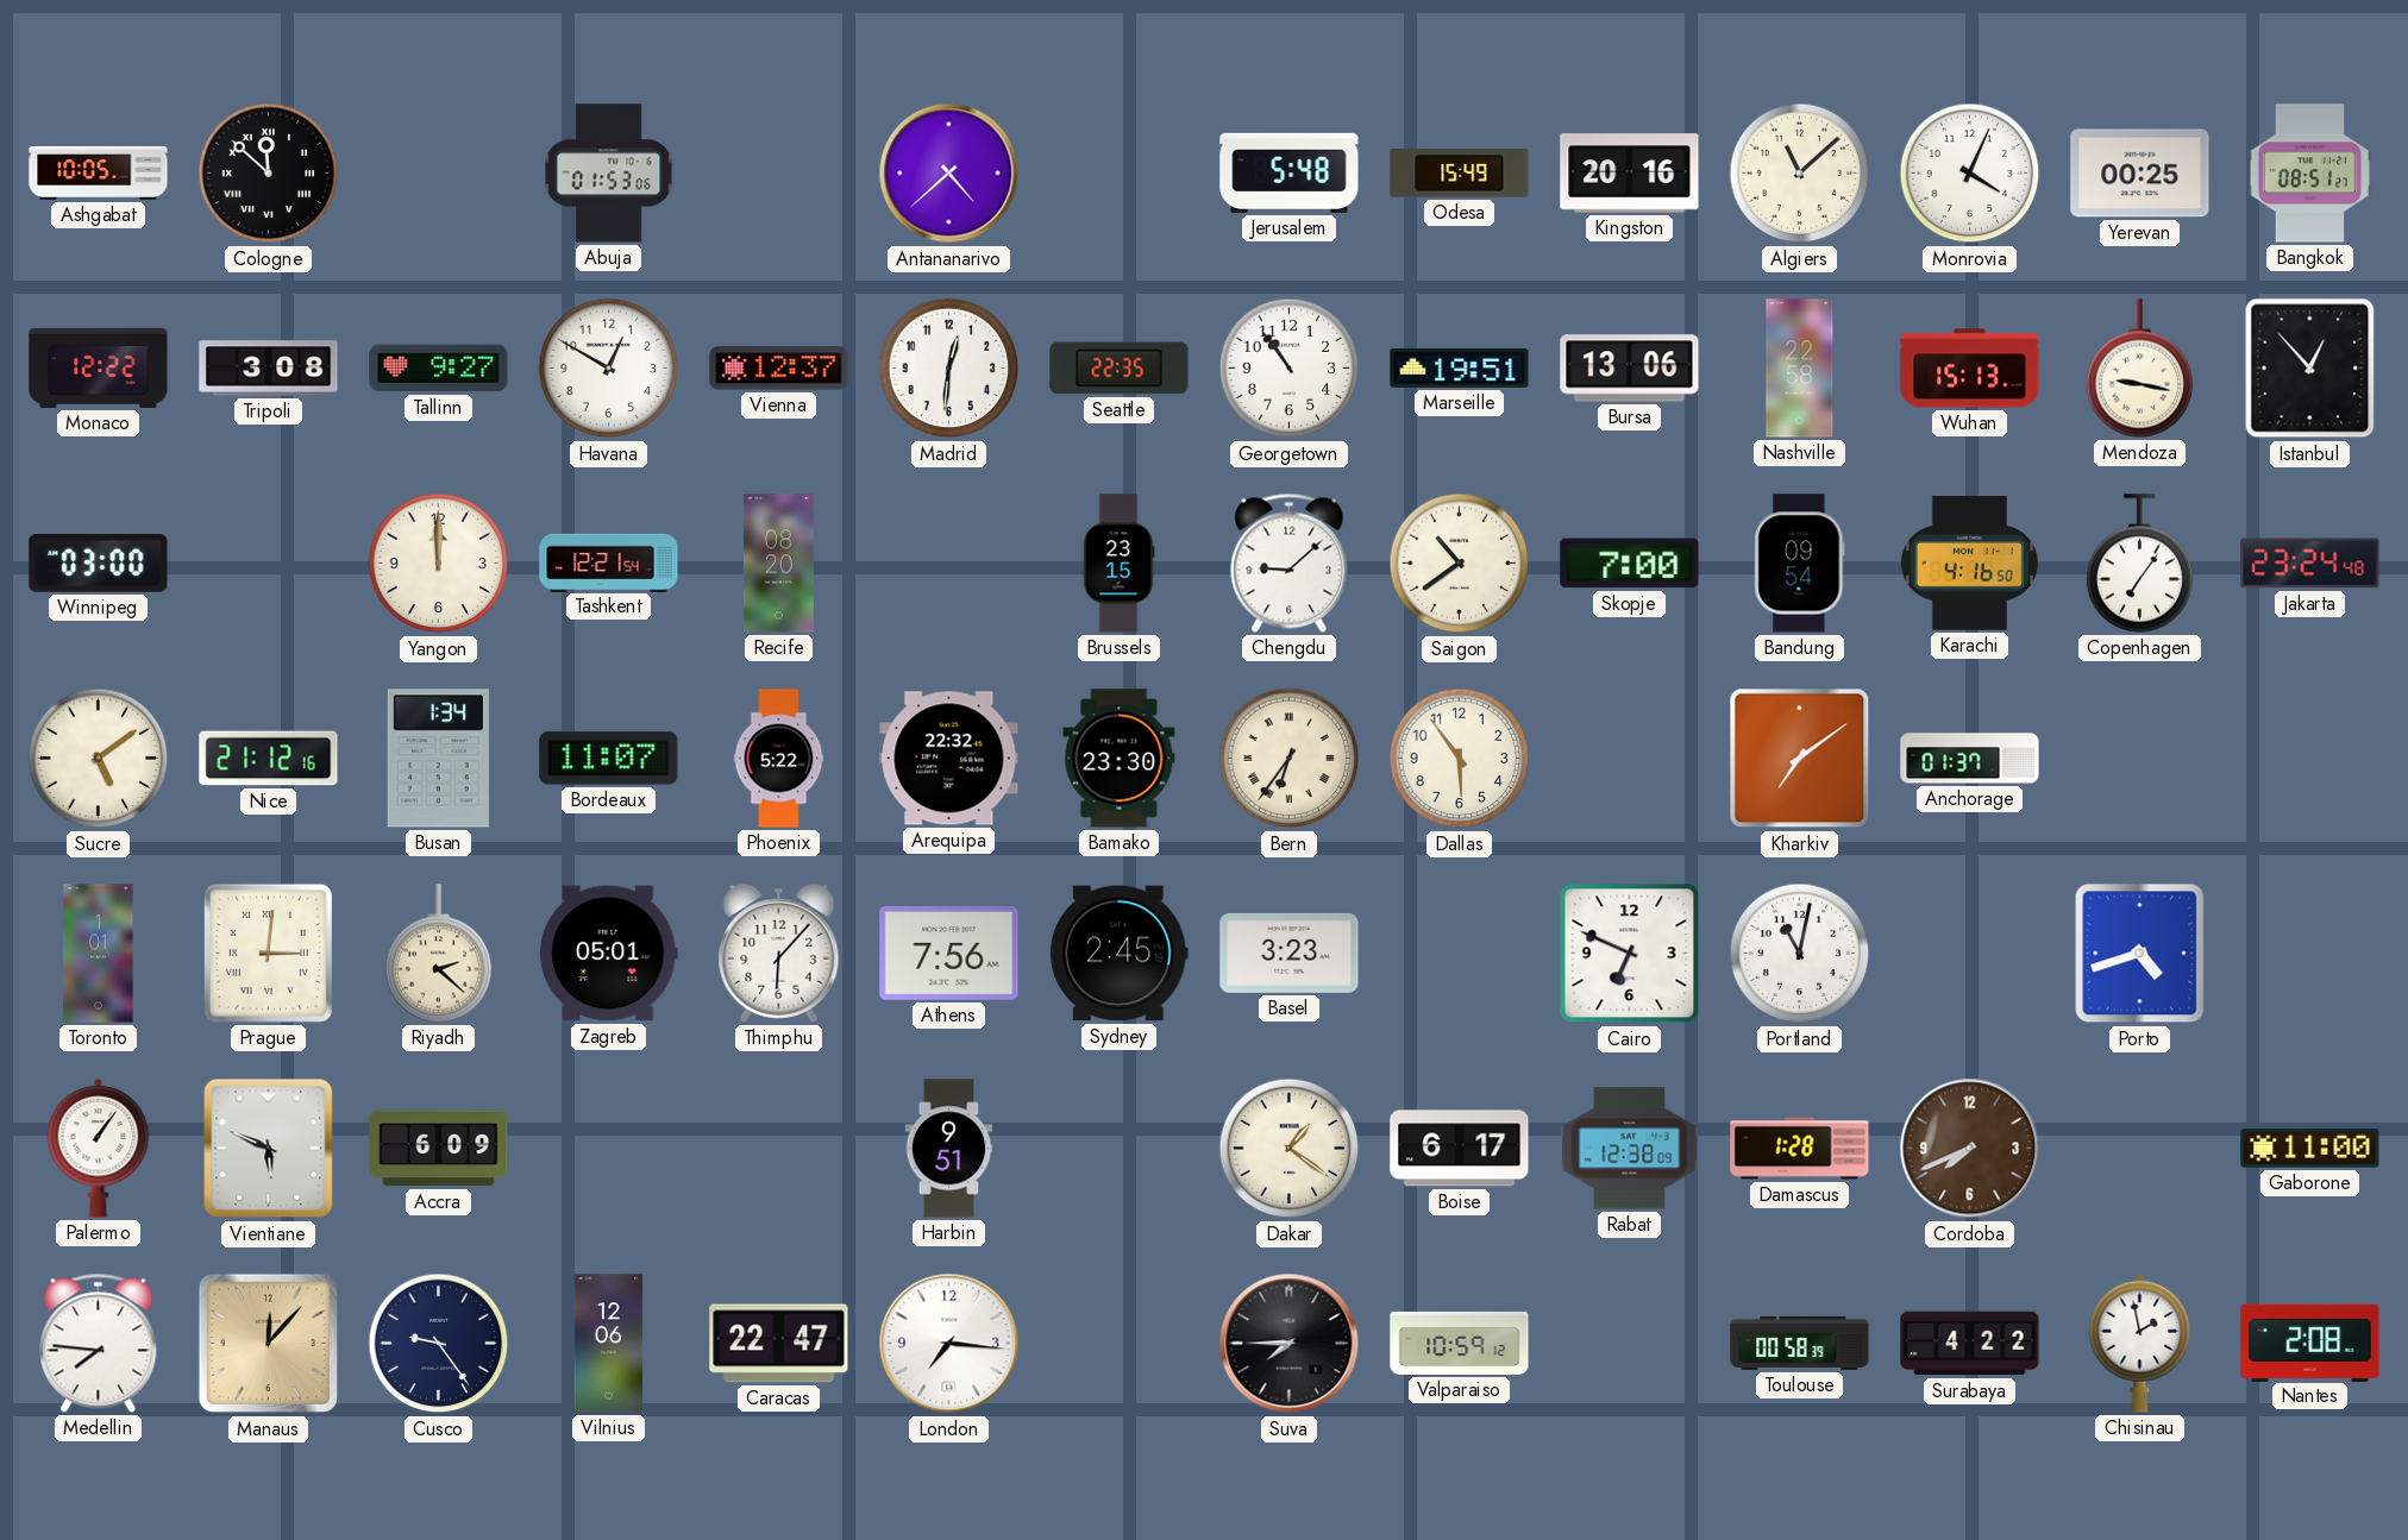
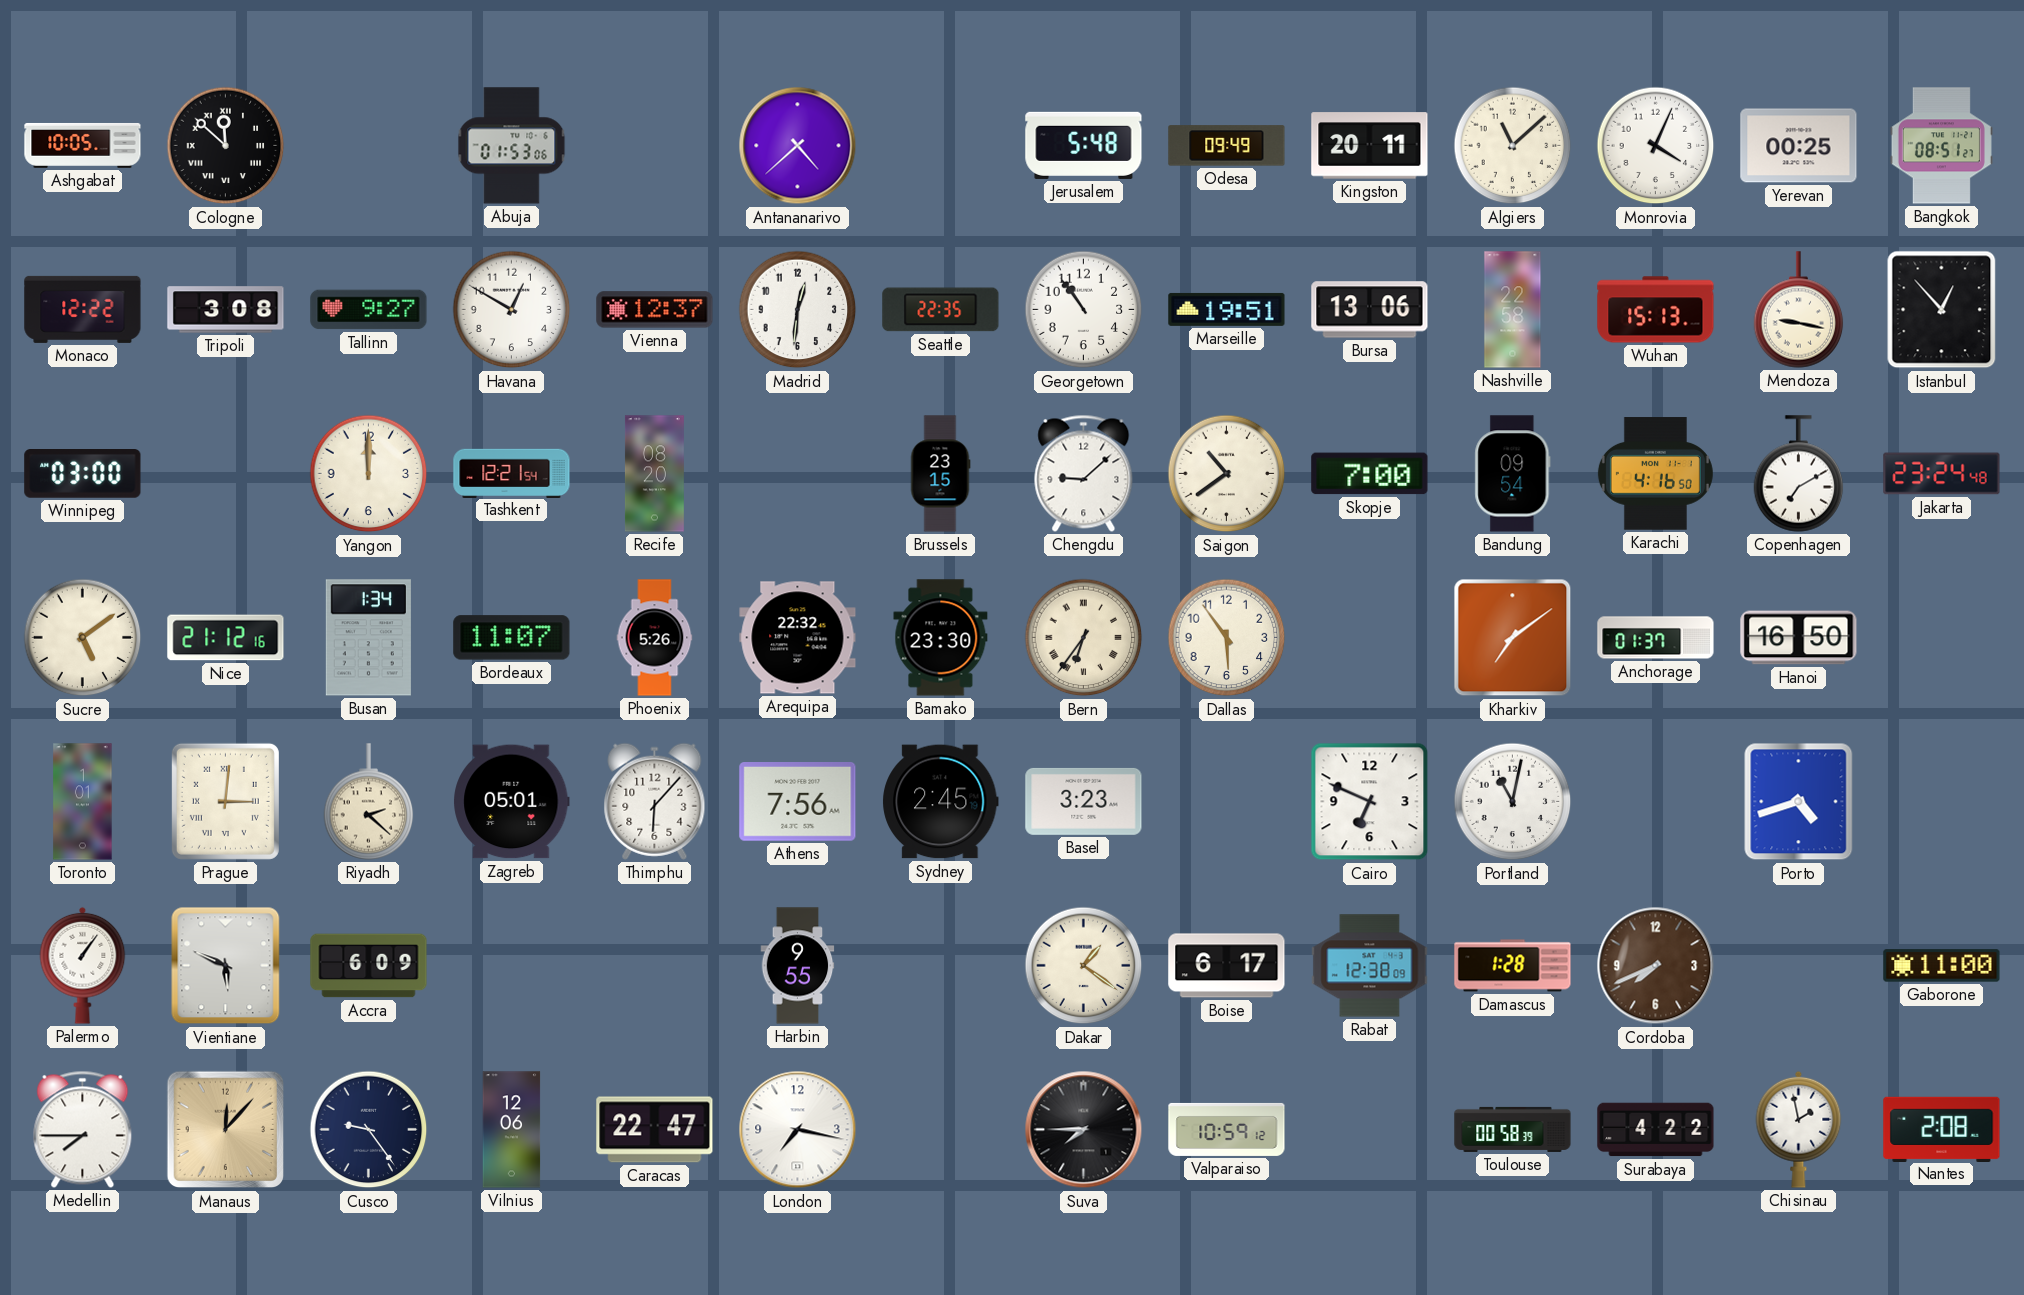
Odesa: 15:49 -> 09:49 (1227, 146)
Kingston: 20:16 -> 20:11 (1370, 146)
Copenhagen: 7:06 -> 7:10 (1799, 474)
Phoenix: 5:22 -> 5:26 (655, 638)
Hanoi: none -> 16:50 (1799, 638)
Harbin: 9:51 -> 9:55 (798, 966)
Medellin: 7:46 -> 7:45 (83, 1129)
London: 7:16 -> 7:17 (798, 1130)
